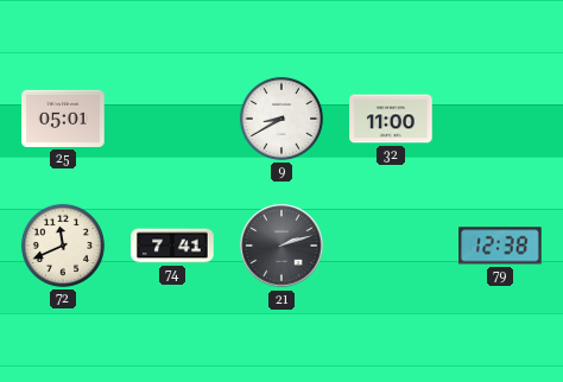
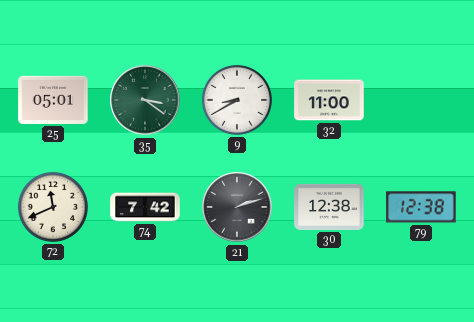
35: none -> 3:21 (145, 100)
74: 7:41 -> 7:42 (145, 207)
30: none -> 12:38 (329, 207)
